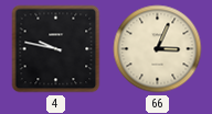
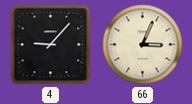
4: 9:47 -> 9:07 (51, 45)
